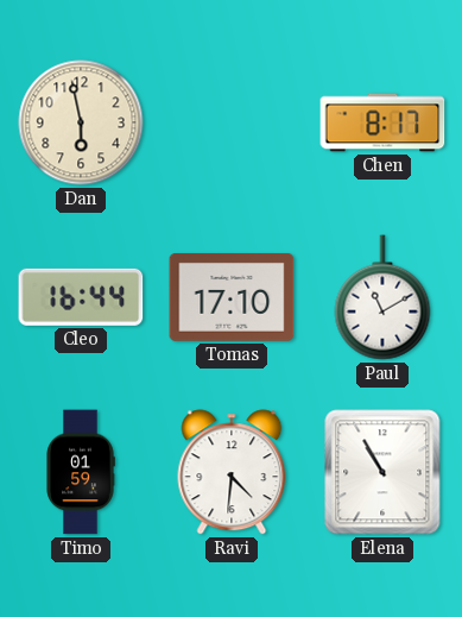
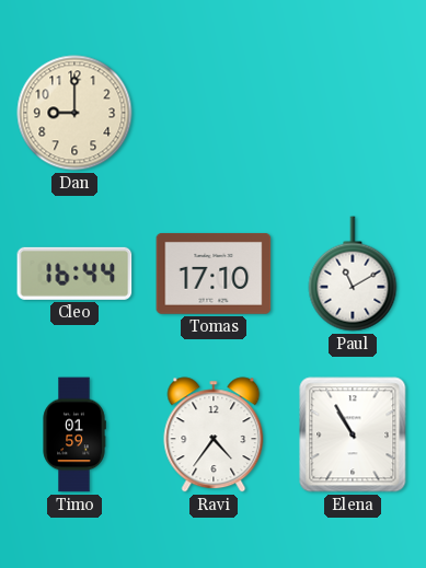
Dan: 5:58 -> 9:00 (74, 113)
Chen: 8:17 -> none (382, 122)
Ravi: 4:31 -> 4:36 (214, 434)
